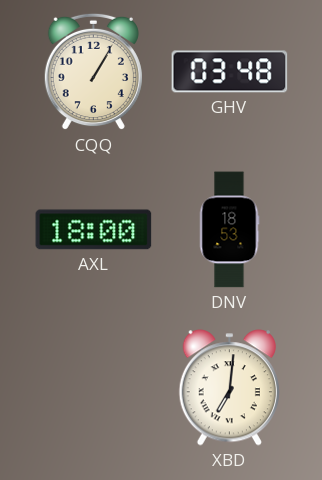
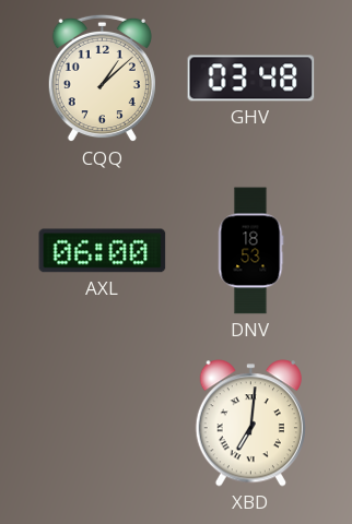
CQQ: 1:05 -> 1:08 (102, 79)
AXL: 18:00 -> 06:00 (103, 251)
